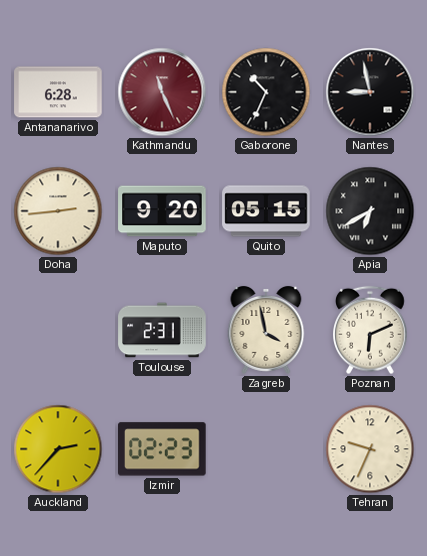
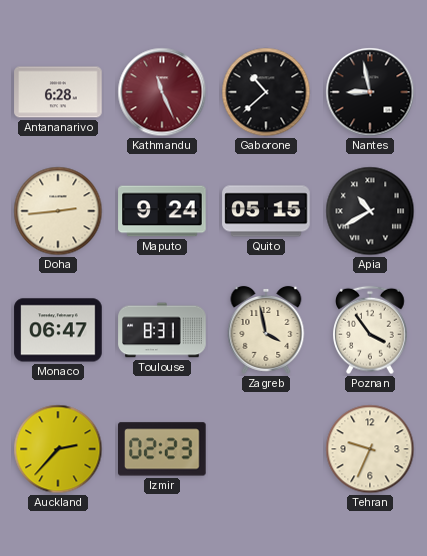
Gaborone: 10:34 -> 10:38 (266, 92)
Maputo: 9:20 -> 9:24 (162, 211)
Apia: 6:40 -> 10:40 (370, 211)
Monaco: none -> 06:47 (58, 330)
Toulouse: 2:31 -> 8:31 (162, 330)
Poznan: 6:11 -> 3:54 (371, 330)
